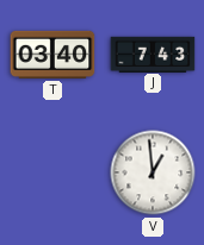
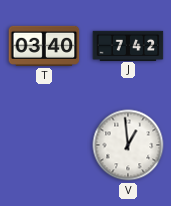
J: 7:43 -> 7:42 (128, 45)
